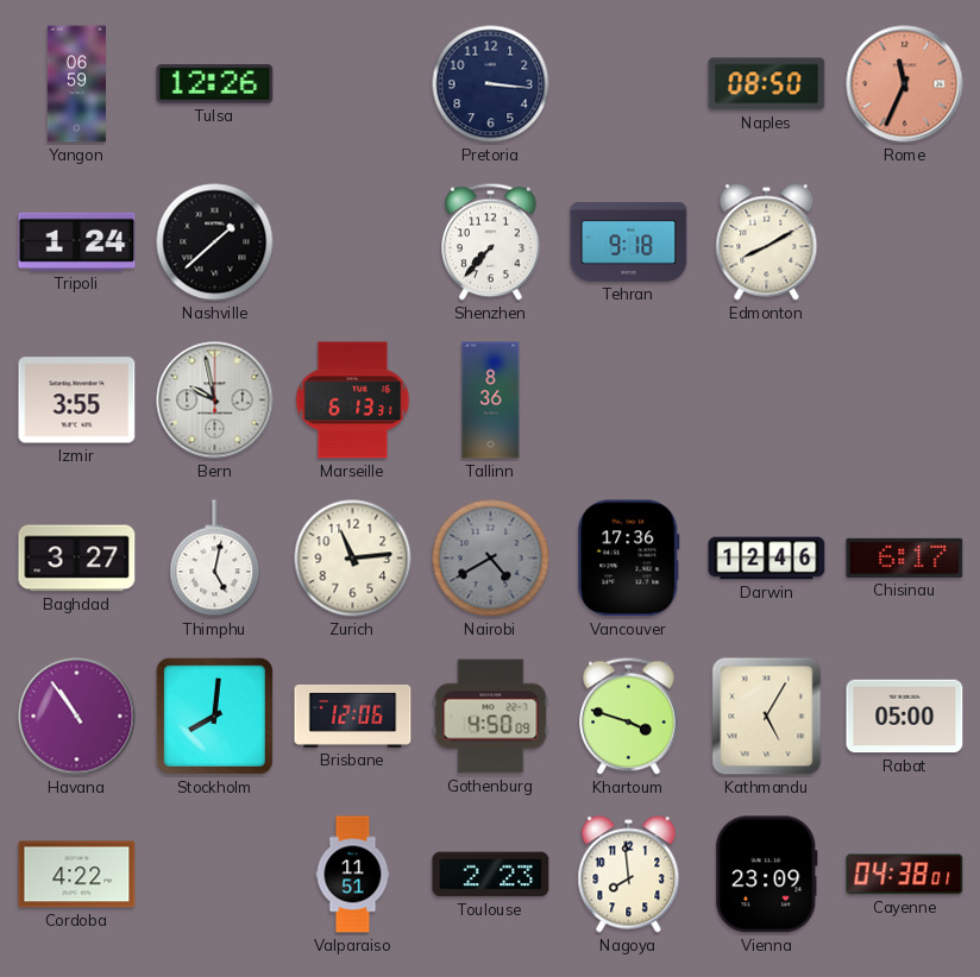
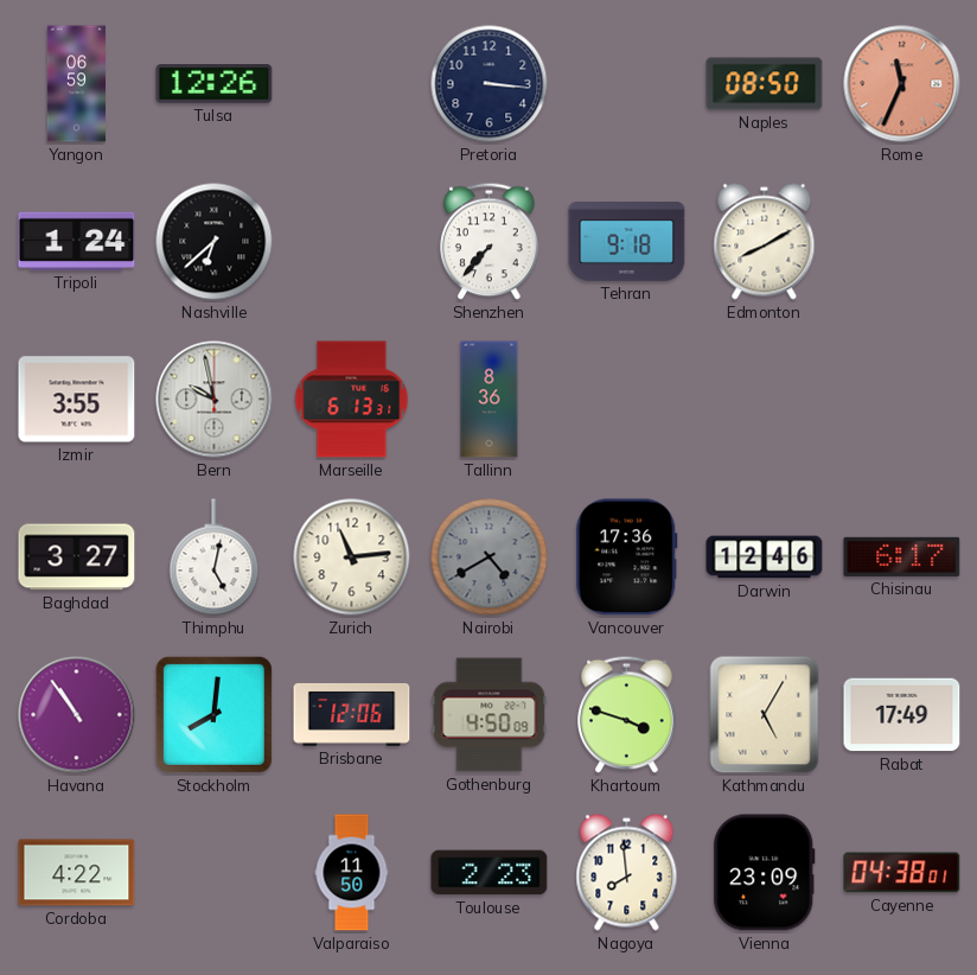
Nashville: 1:38 -> 6:38 (215, 242)
Rabat: 05:00 -> 17:49 (902, 715)
Valparaiso: 11:51 -> 11:50 (352, 873)
